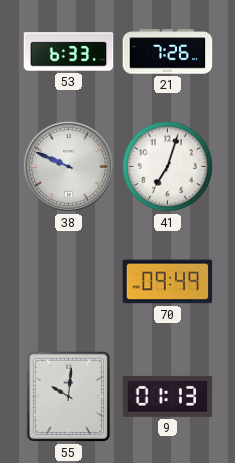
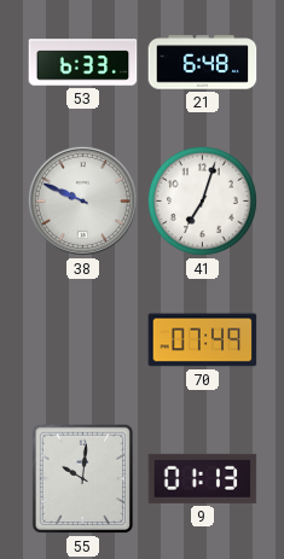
21: 7:26 -> 6:48 (203, 63)
70: 09:49 -> 07:49 (203, 340)
